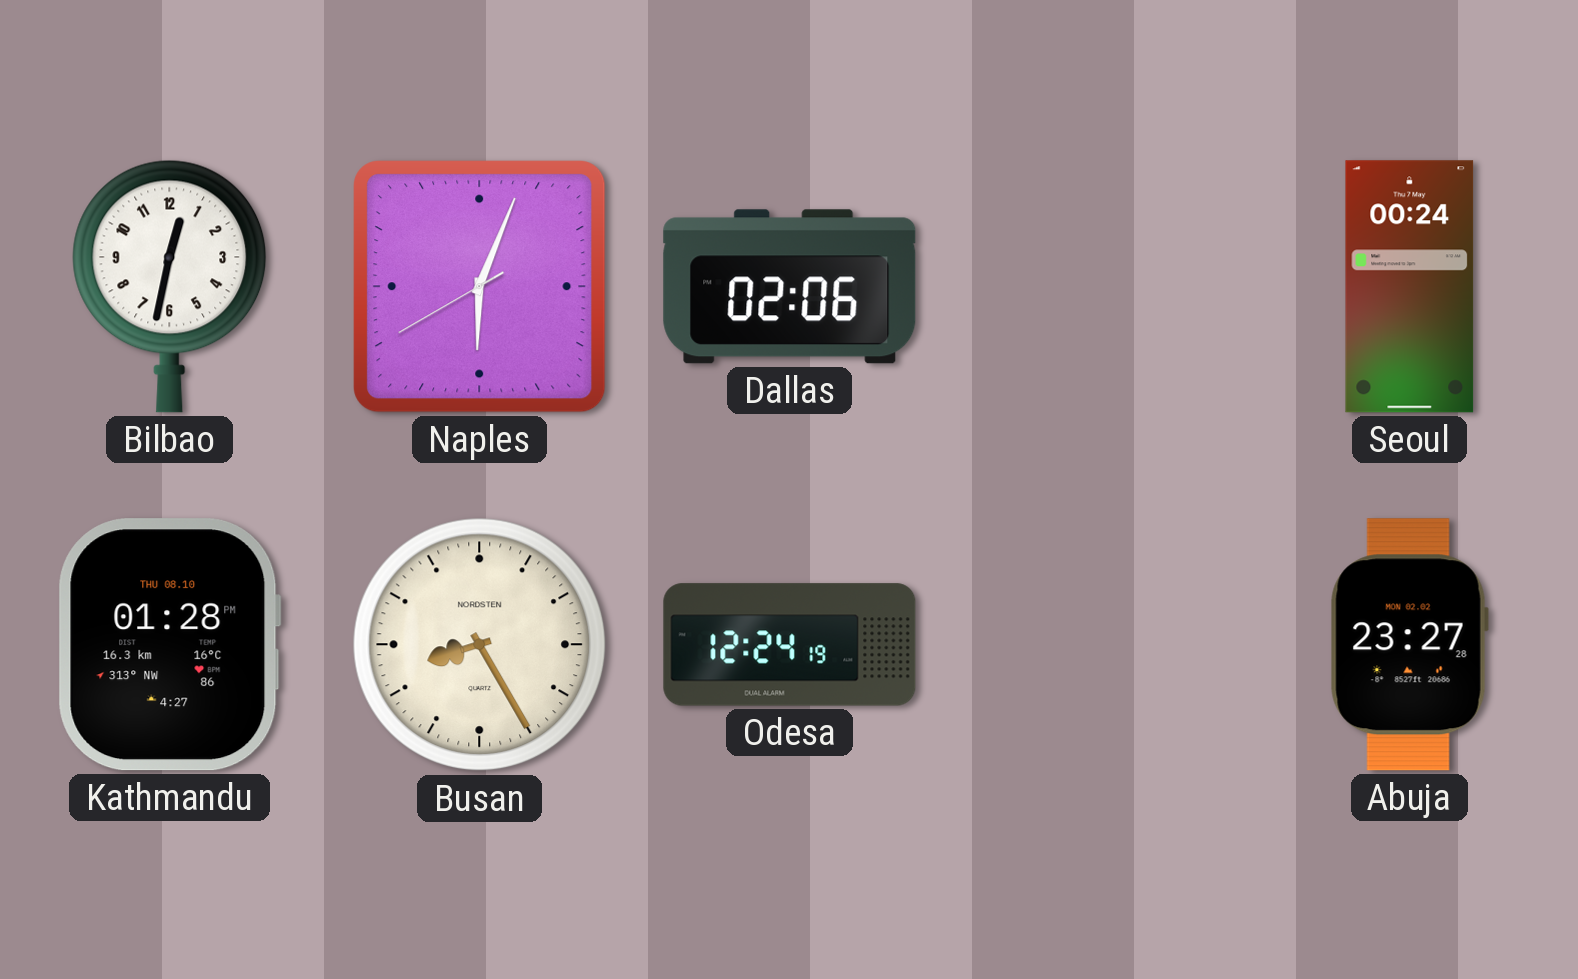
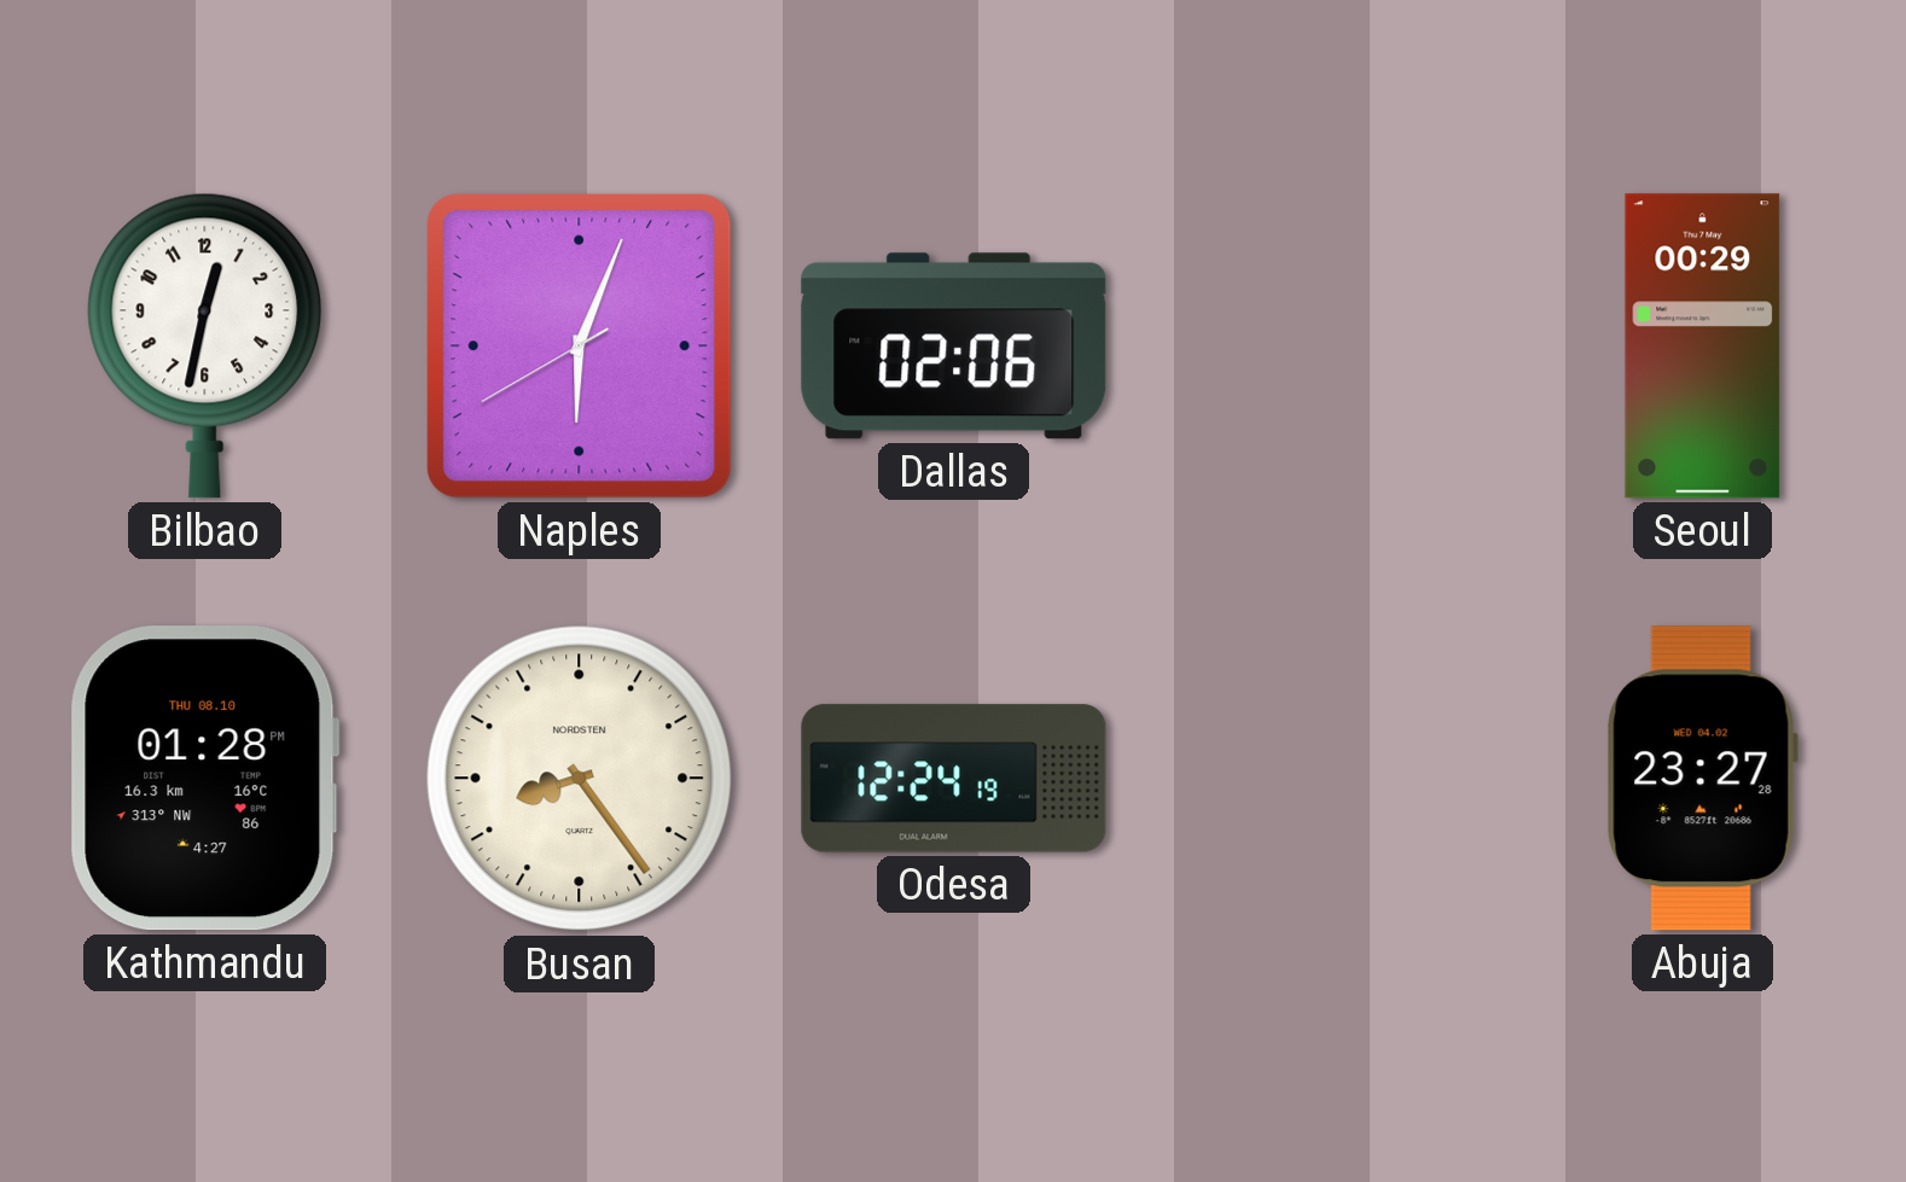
Seoul: 00:24 -> 00:29 (1703, 347)
Busan: 8:25 -> 8:24 (580, 779)
Abuja date: MON 02.02 -> WED 04.02 (1702, 779)
